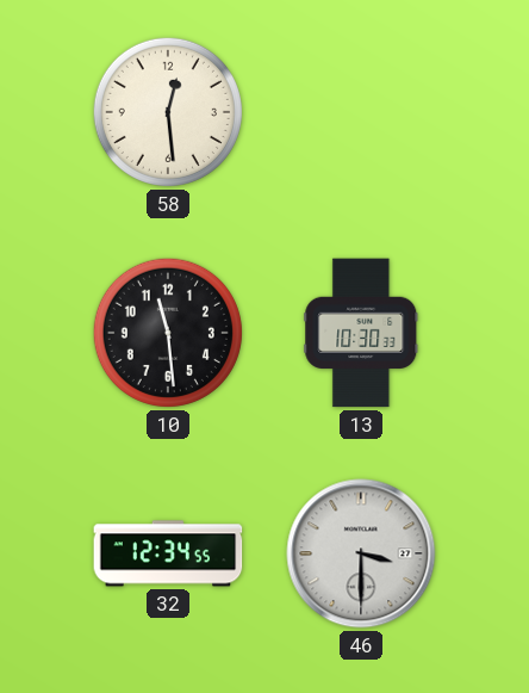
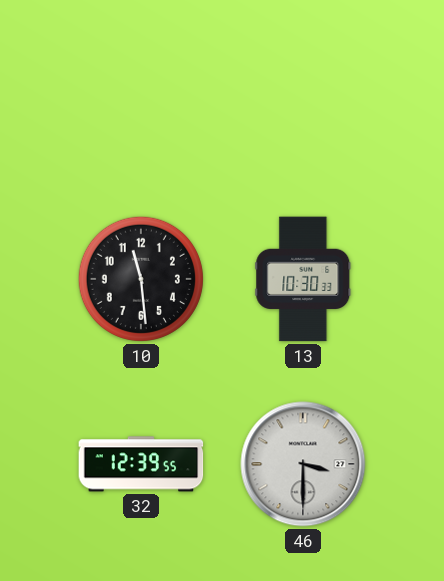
58: 12:29 -> none (168, 112)
32: 12:34 -> 12:39 (141, 464)
